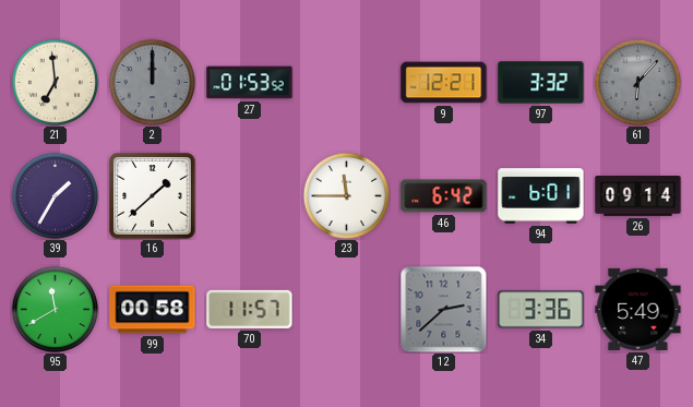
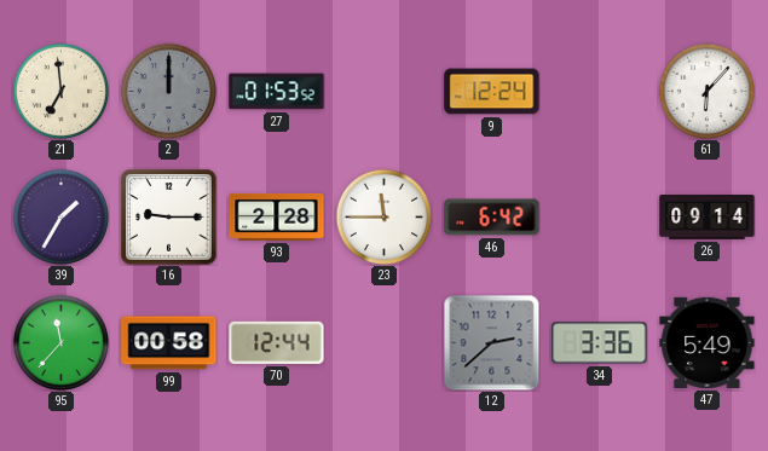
9: 12:21 -> 12:24 (492, 92)
97: 3:32 -> none (541, 83)
61 dial: grey -> white (706, 91)
16: 1:38 -> 9:15 (169, 218)
93: none -> 2:28 (277, 216)
94: 6:01 -> none (541, 196)
95: 11:40 -> 11:37 (60, 342)
70: 11:57 -> 12:44 (277, 342)
